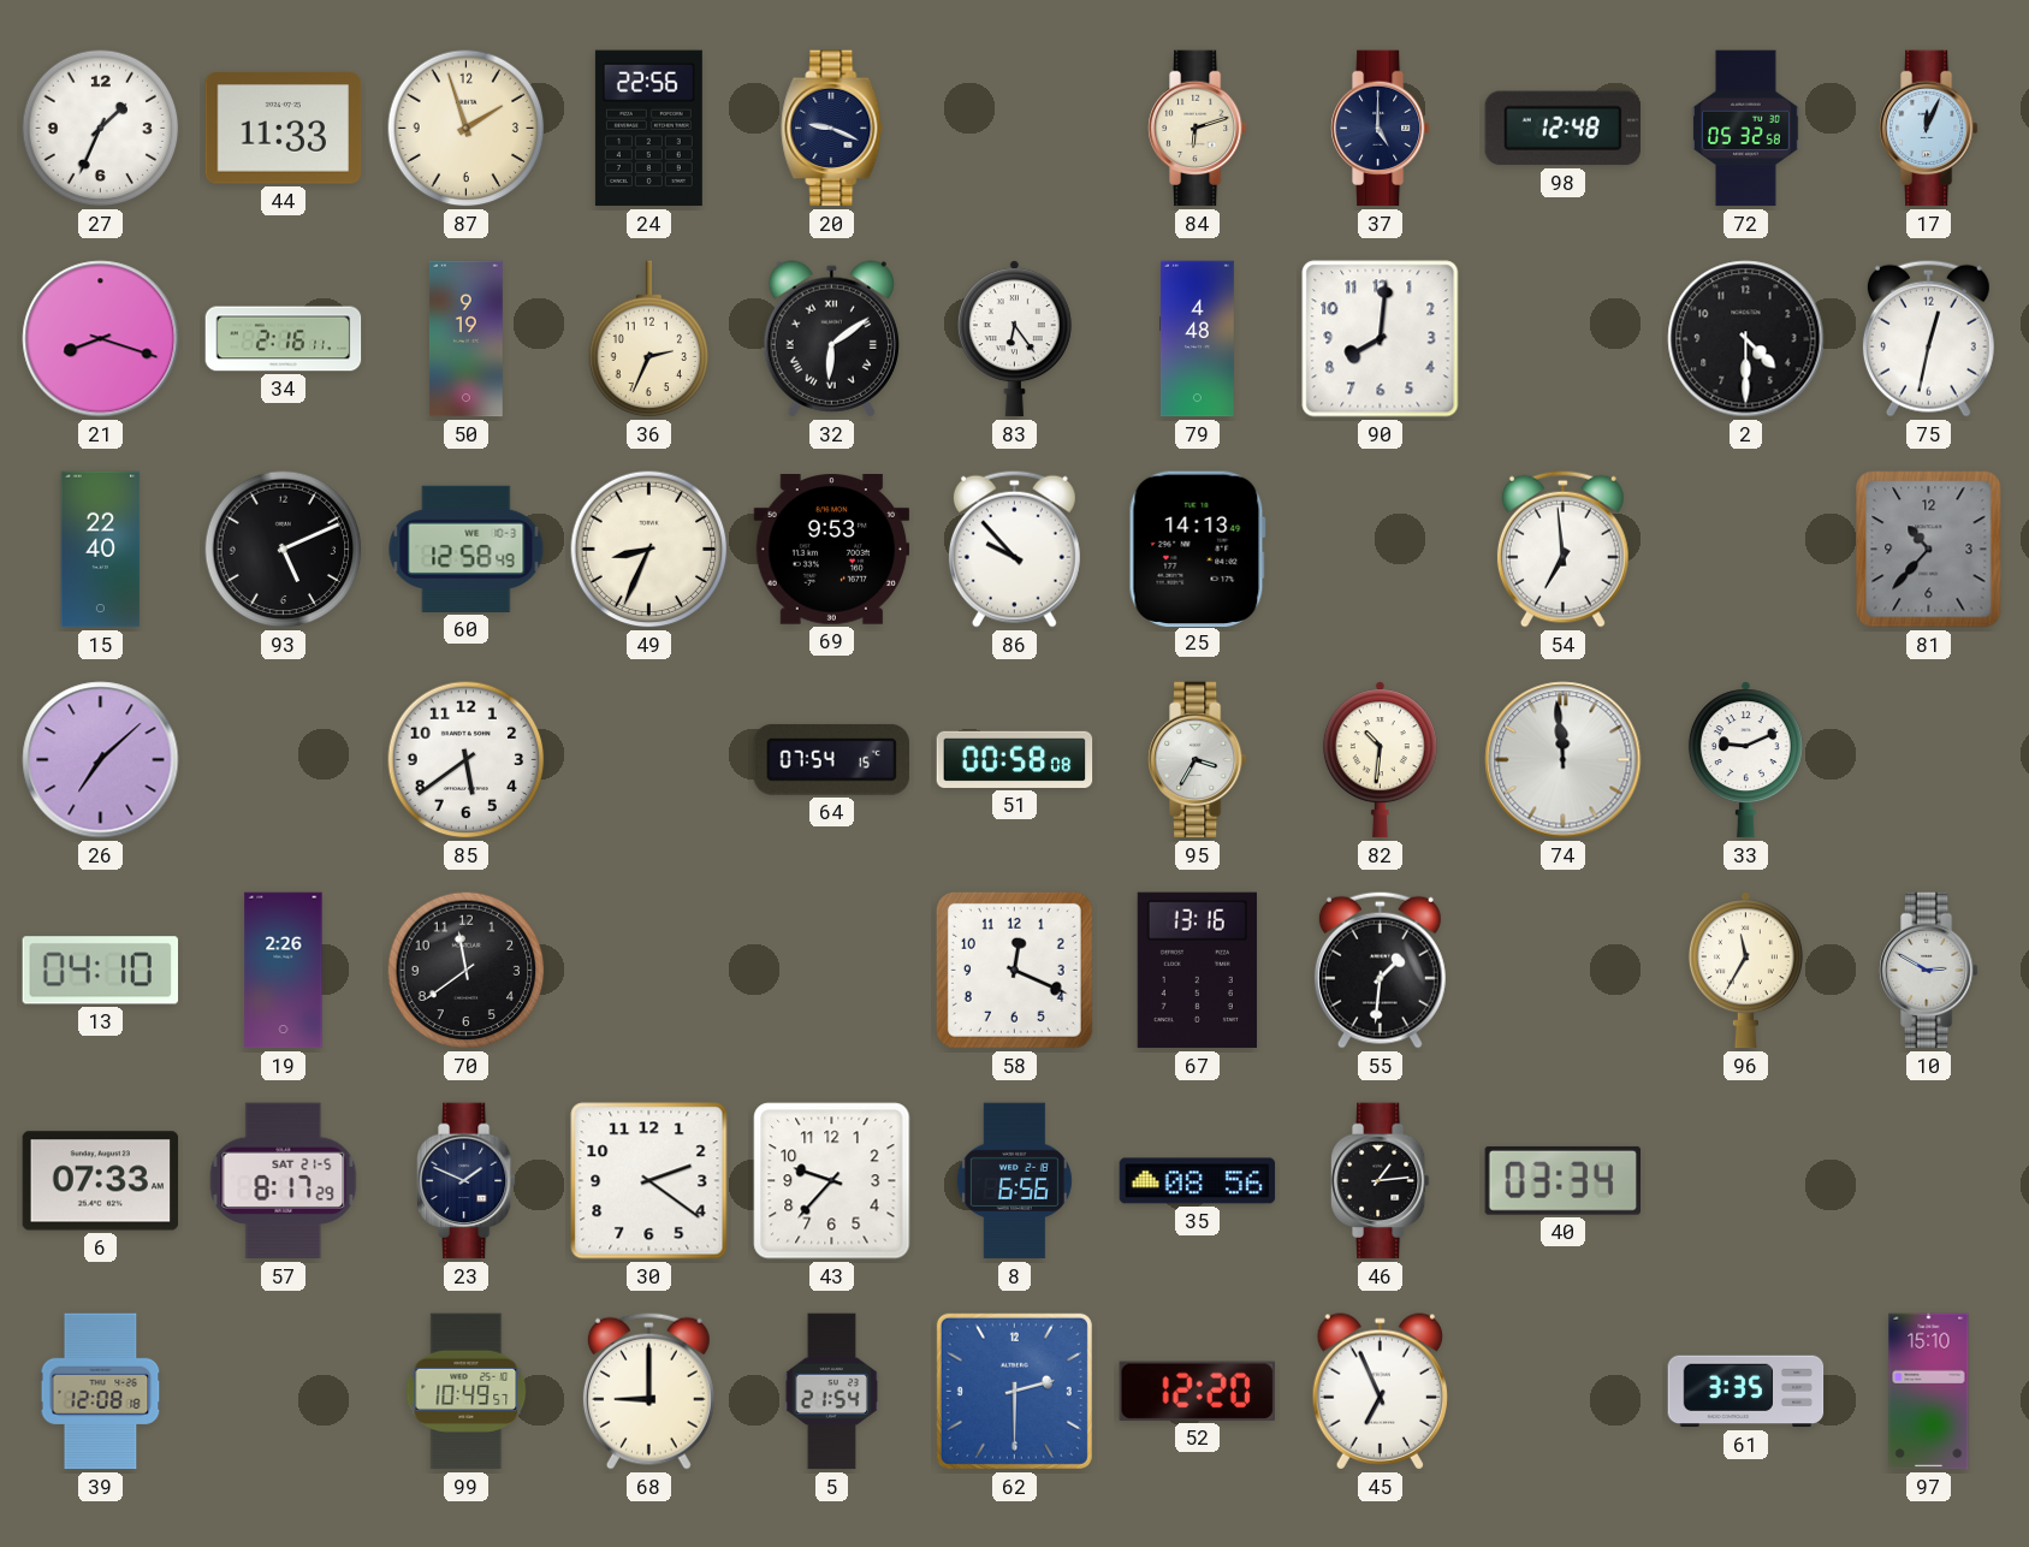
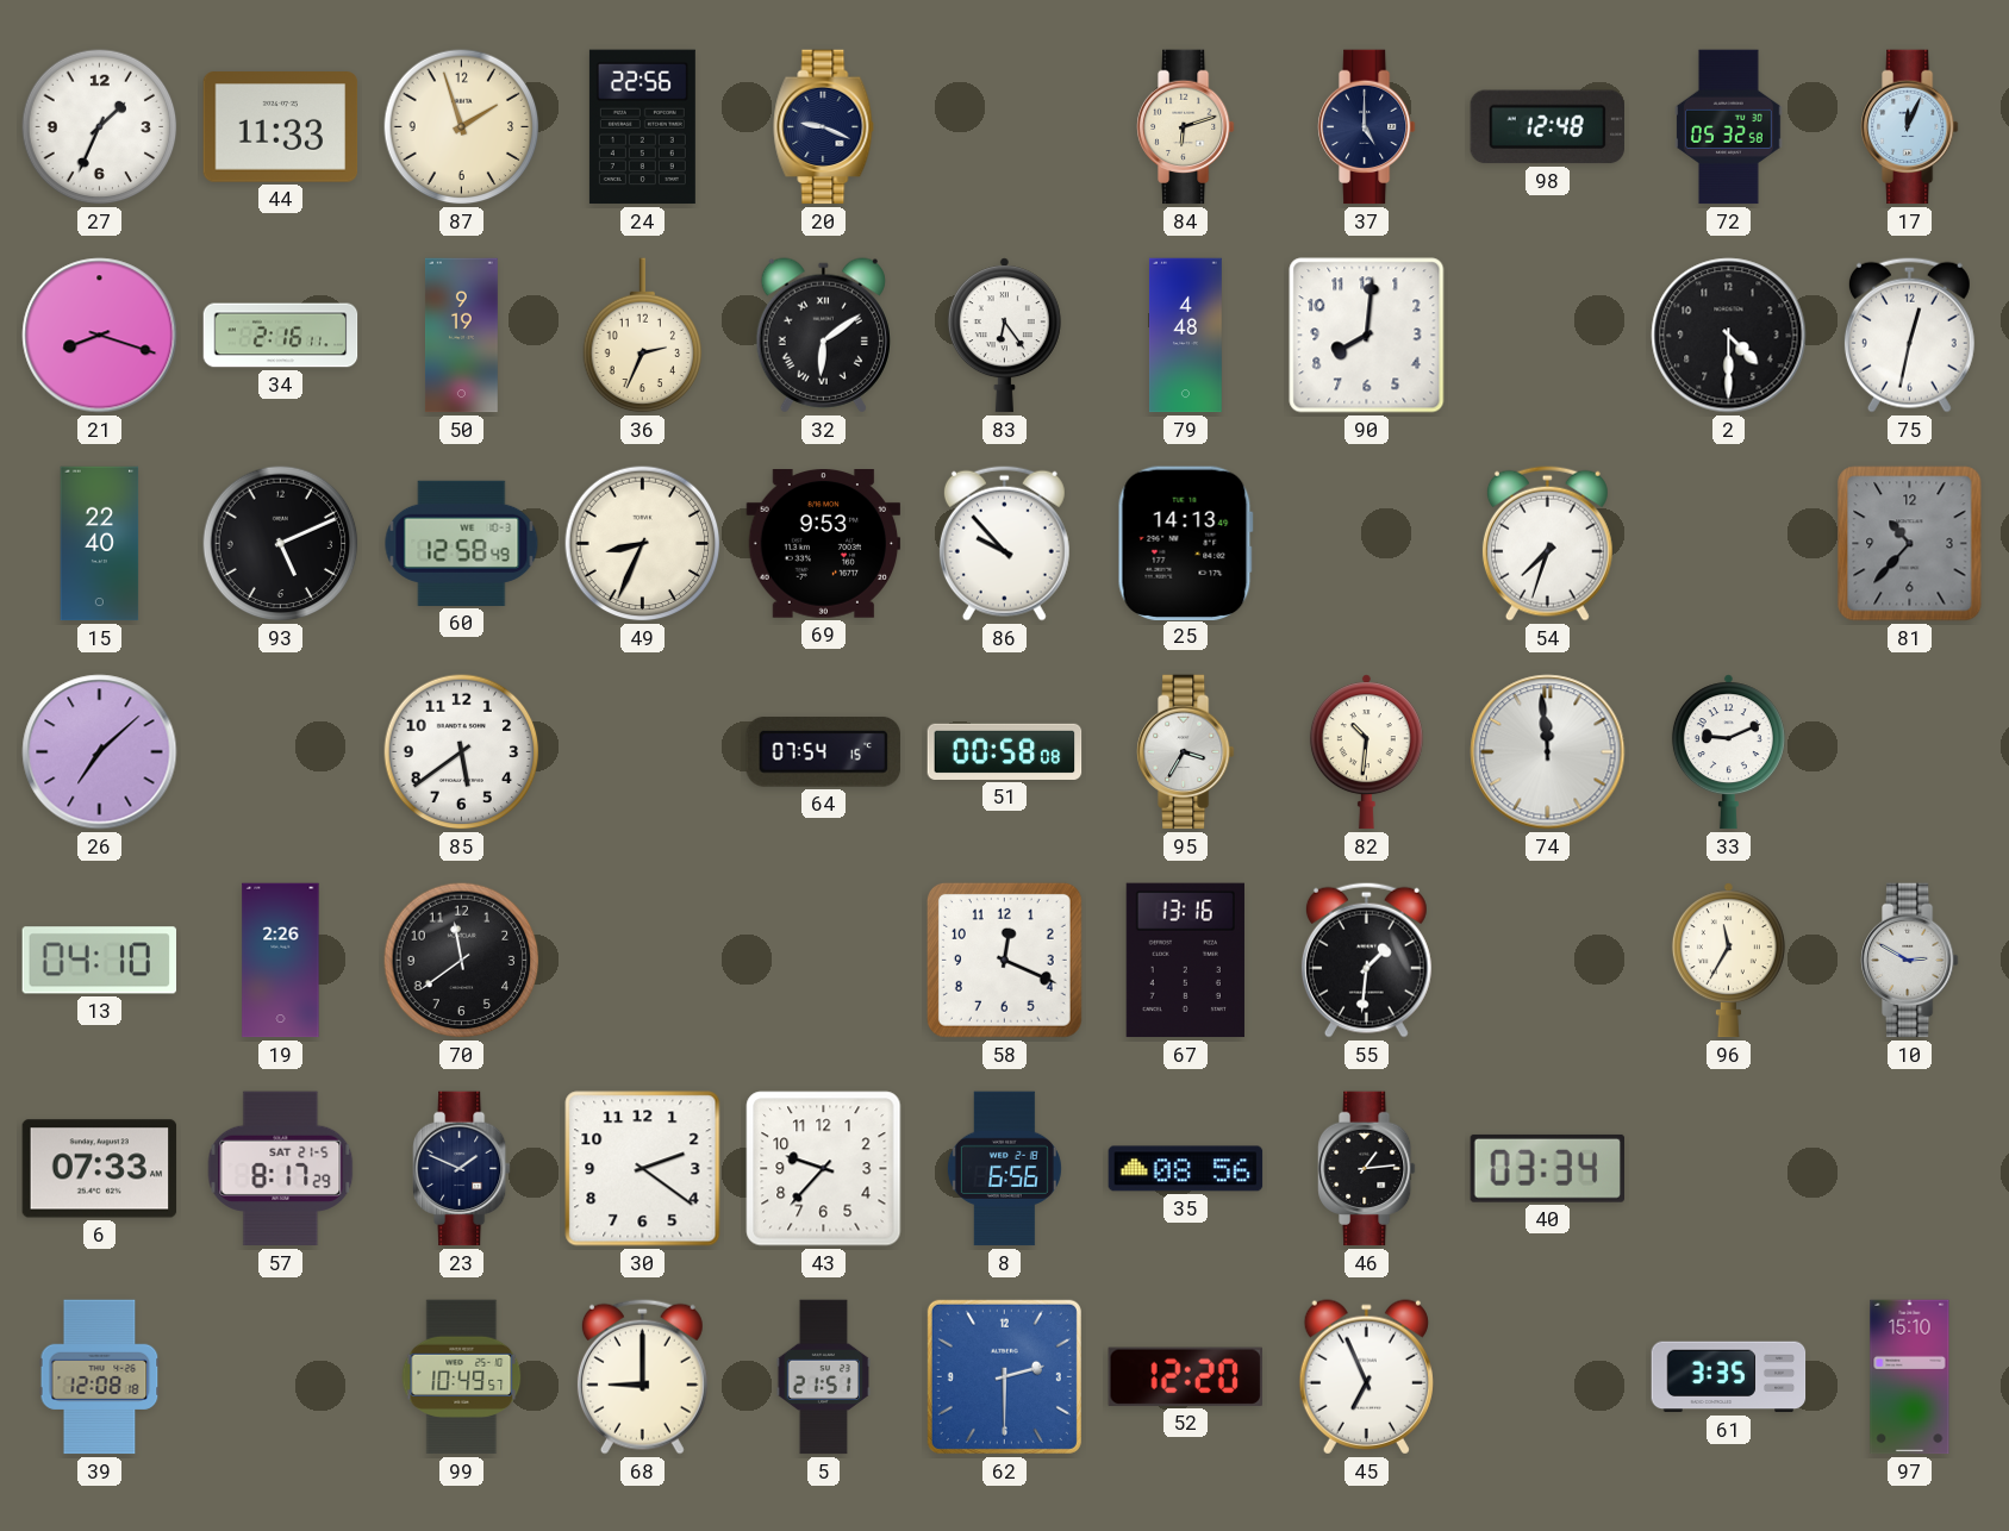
54: 6:59 -> 7:33 (1547, 543)
5: 21:54 -> 21:51 (823, 1377)
